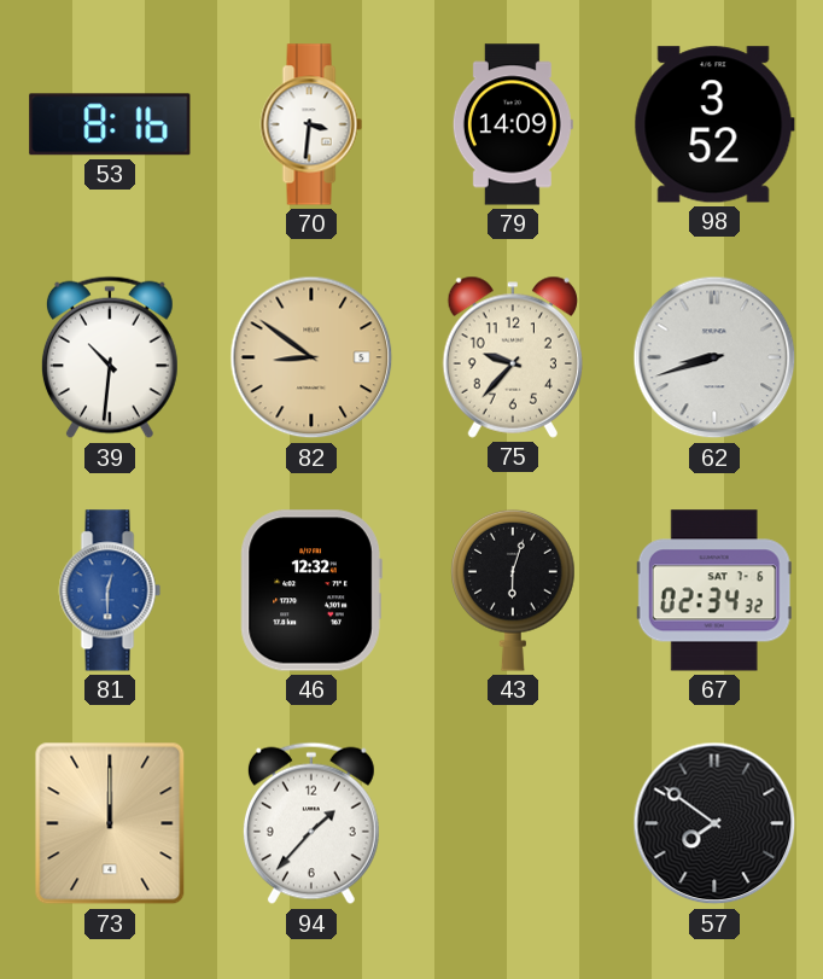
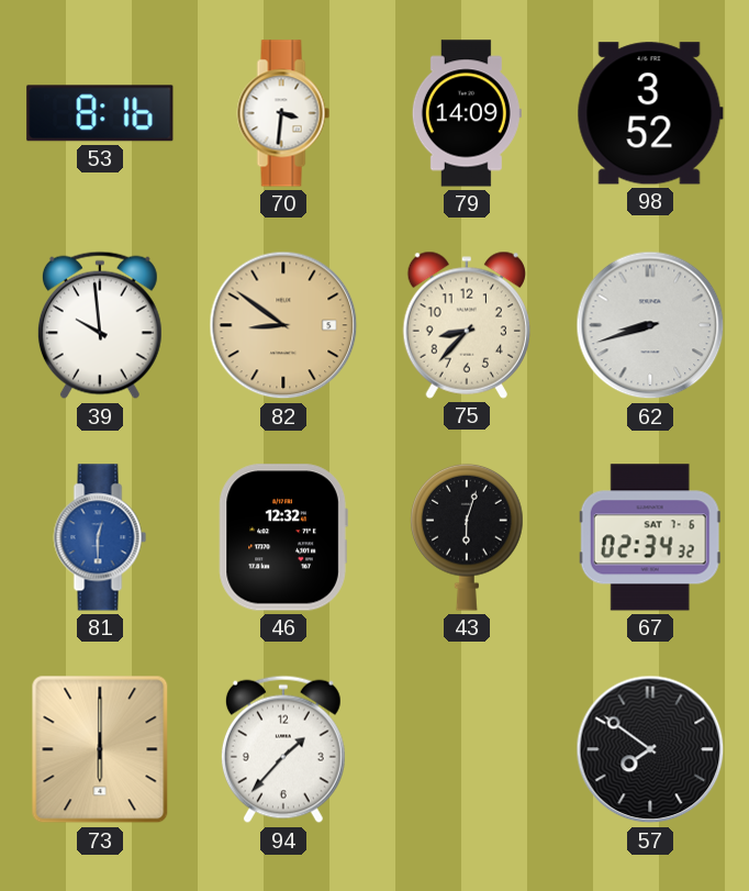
39: 10:31 -> 9:59 (100, 325)
75: 9:37 -> 8:37 (466, 325)
73: 12:00 -> 6:00 (100, 749)
